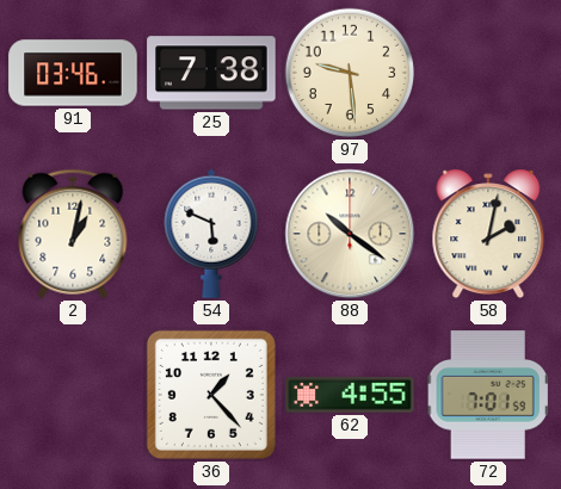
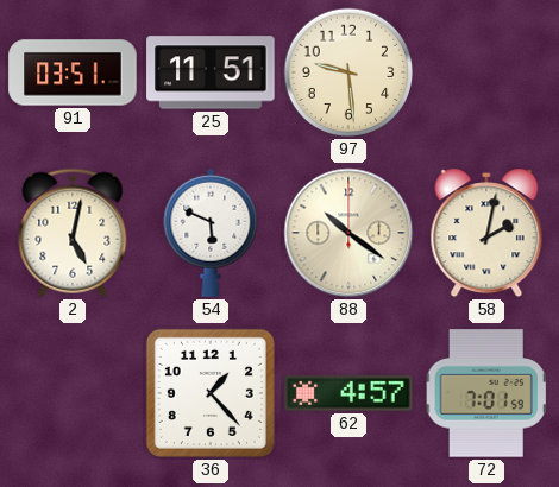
91: 03:46 -> 03:51 (73, 72)
25: 7:38 -> 11:51 (211, 72)
2: 1:02 -> 5:02 (73, 233)
62: 4:55 -> 4:57 (348, 393)
